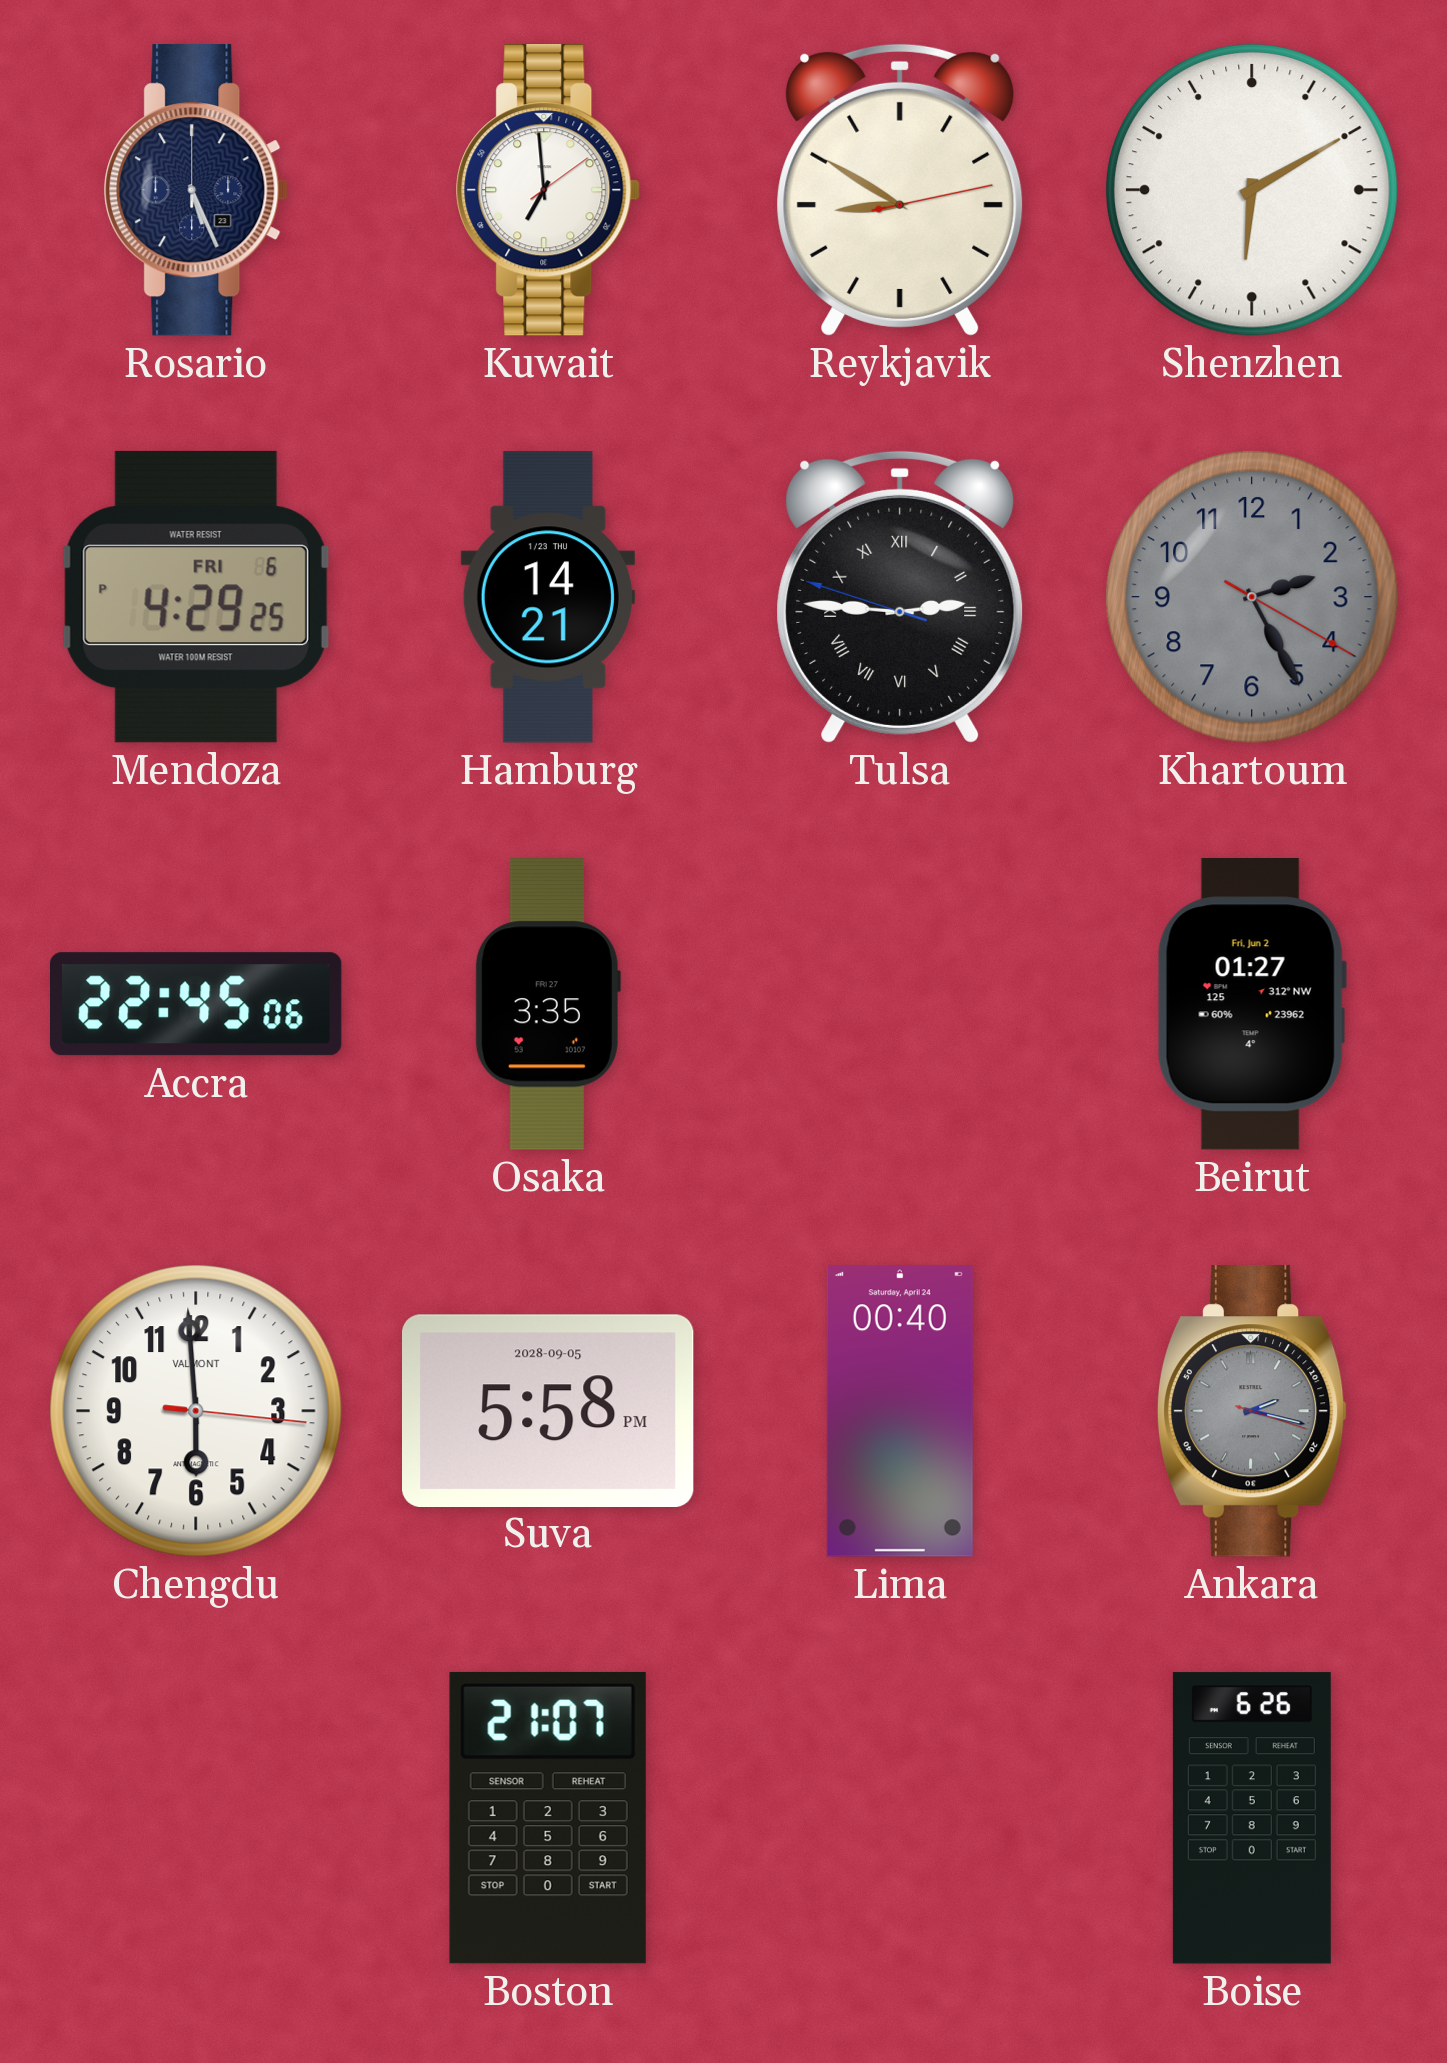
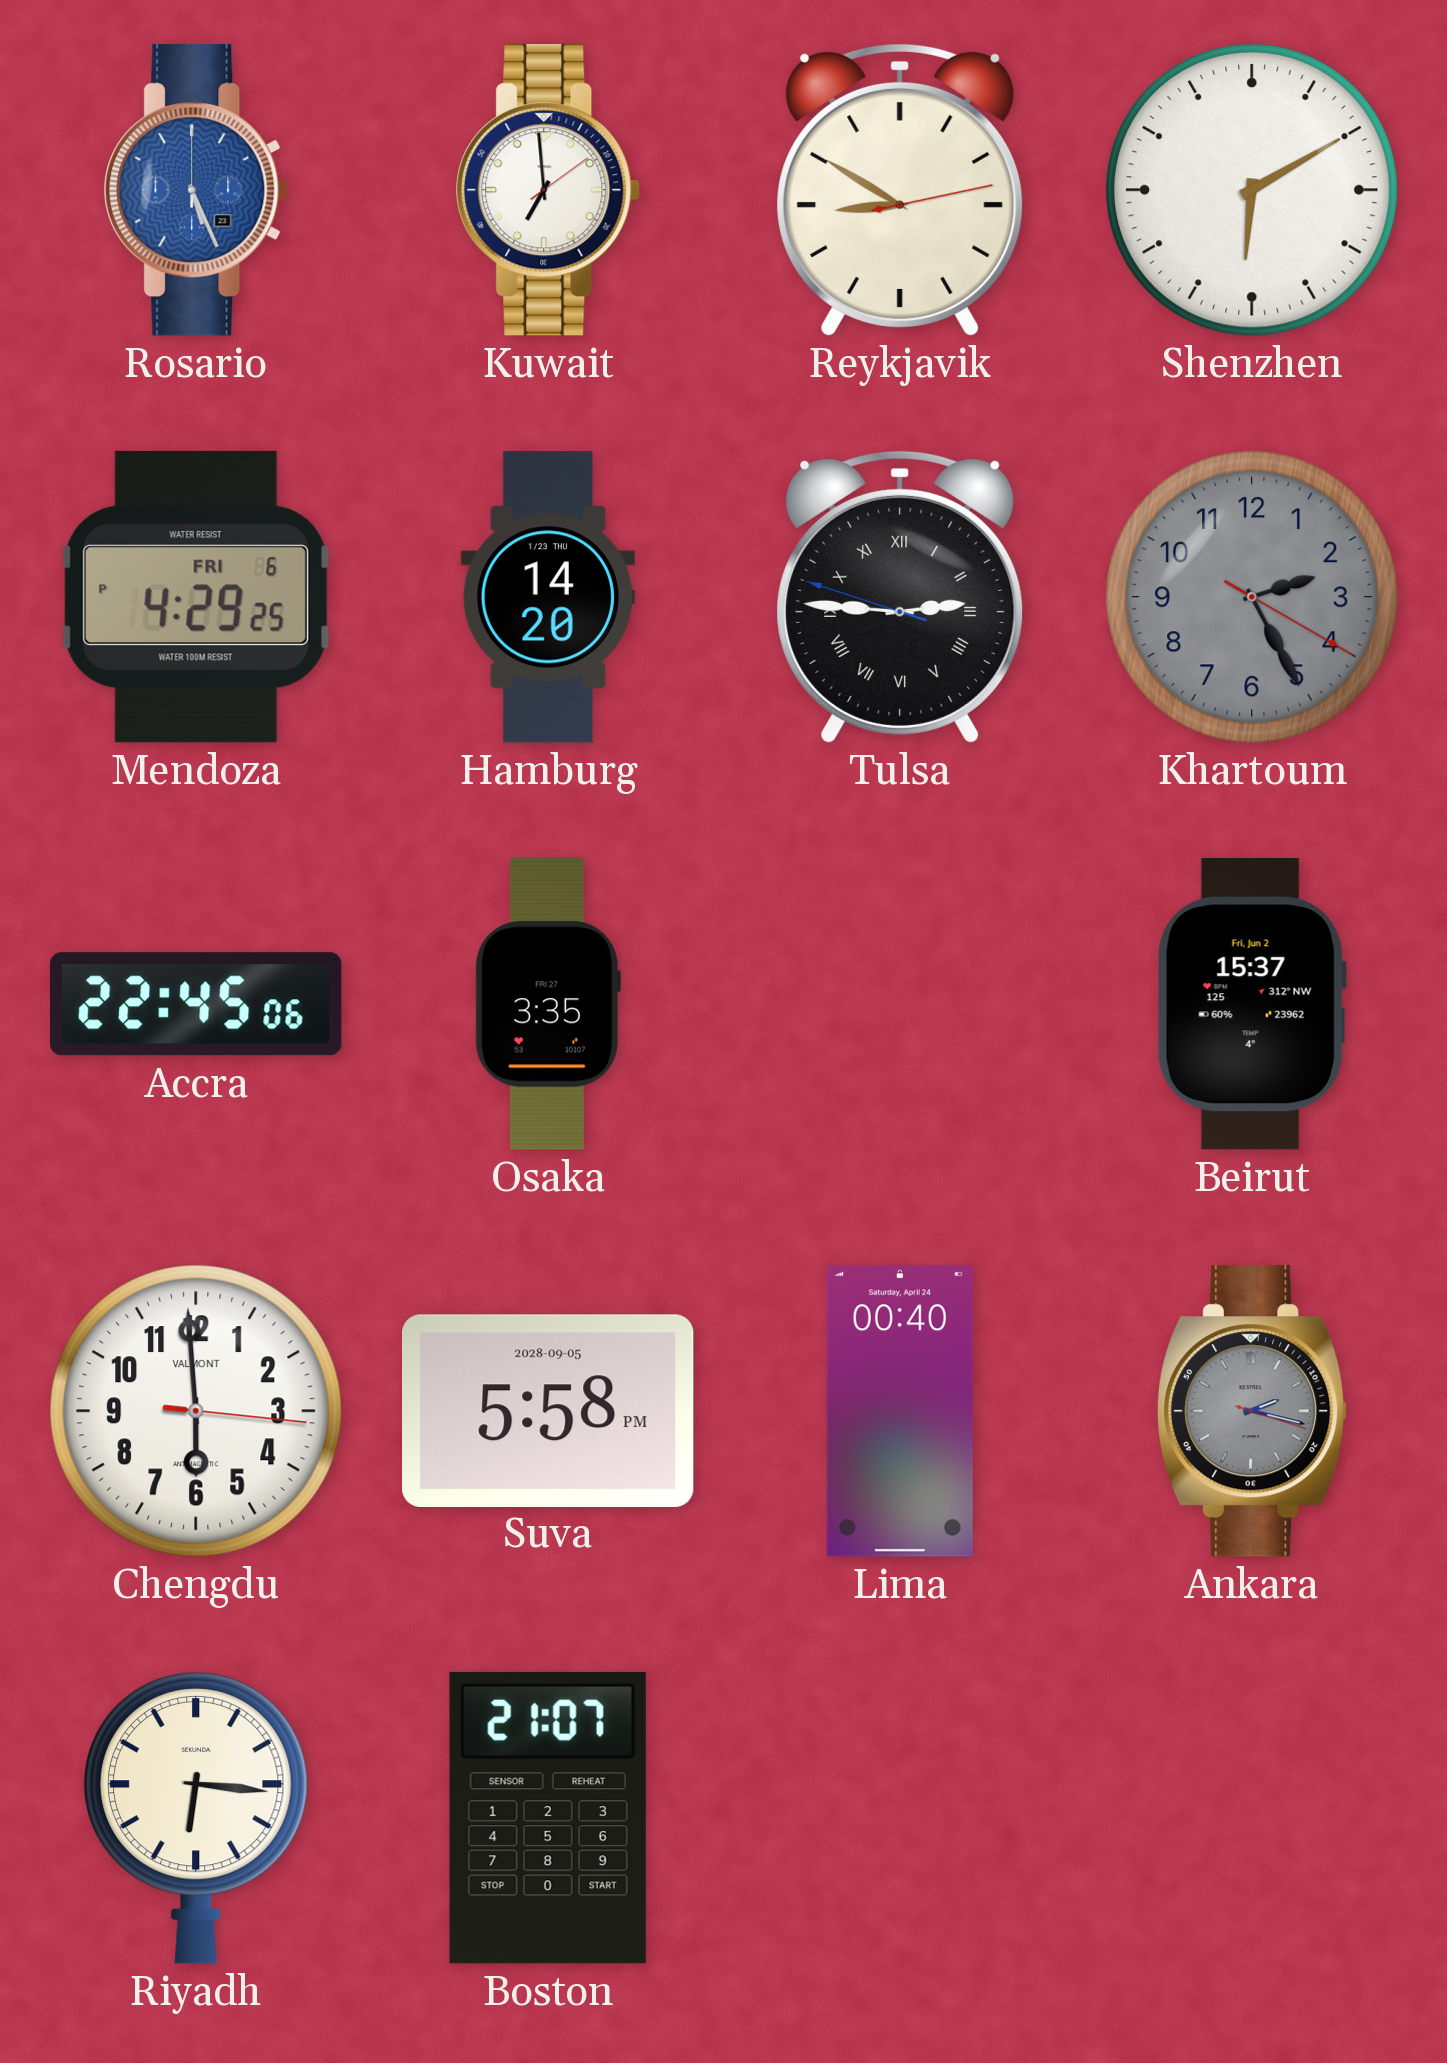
Rosario dial: navy -> blue (196, 190)
Hamburg: 14:21 -> 14:20 (548, 597)
Beirut: 01:27 -> 15:37 (1252, 1005)
Riyadh: none -> 6:16 (196, 1818)
Boise: 6:26 -> none (1252, 1818)
